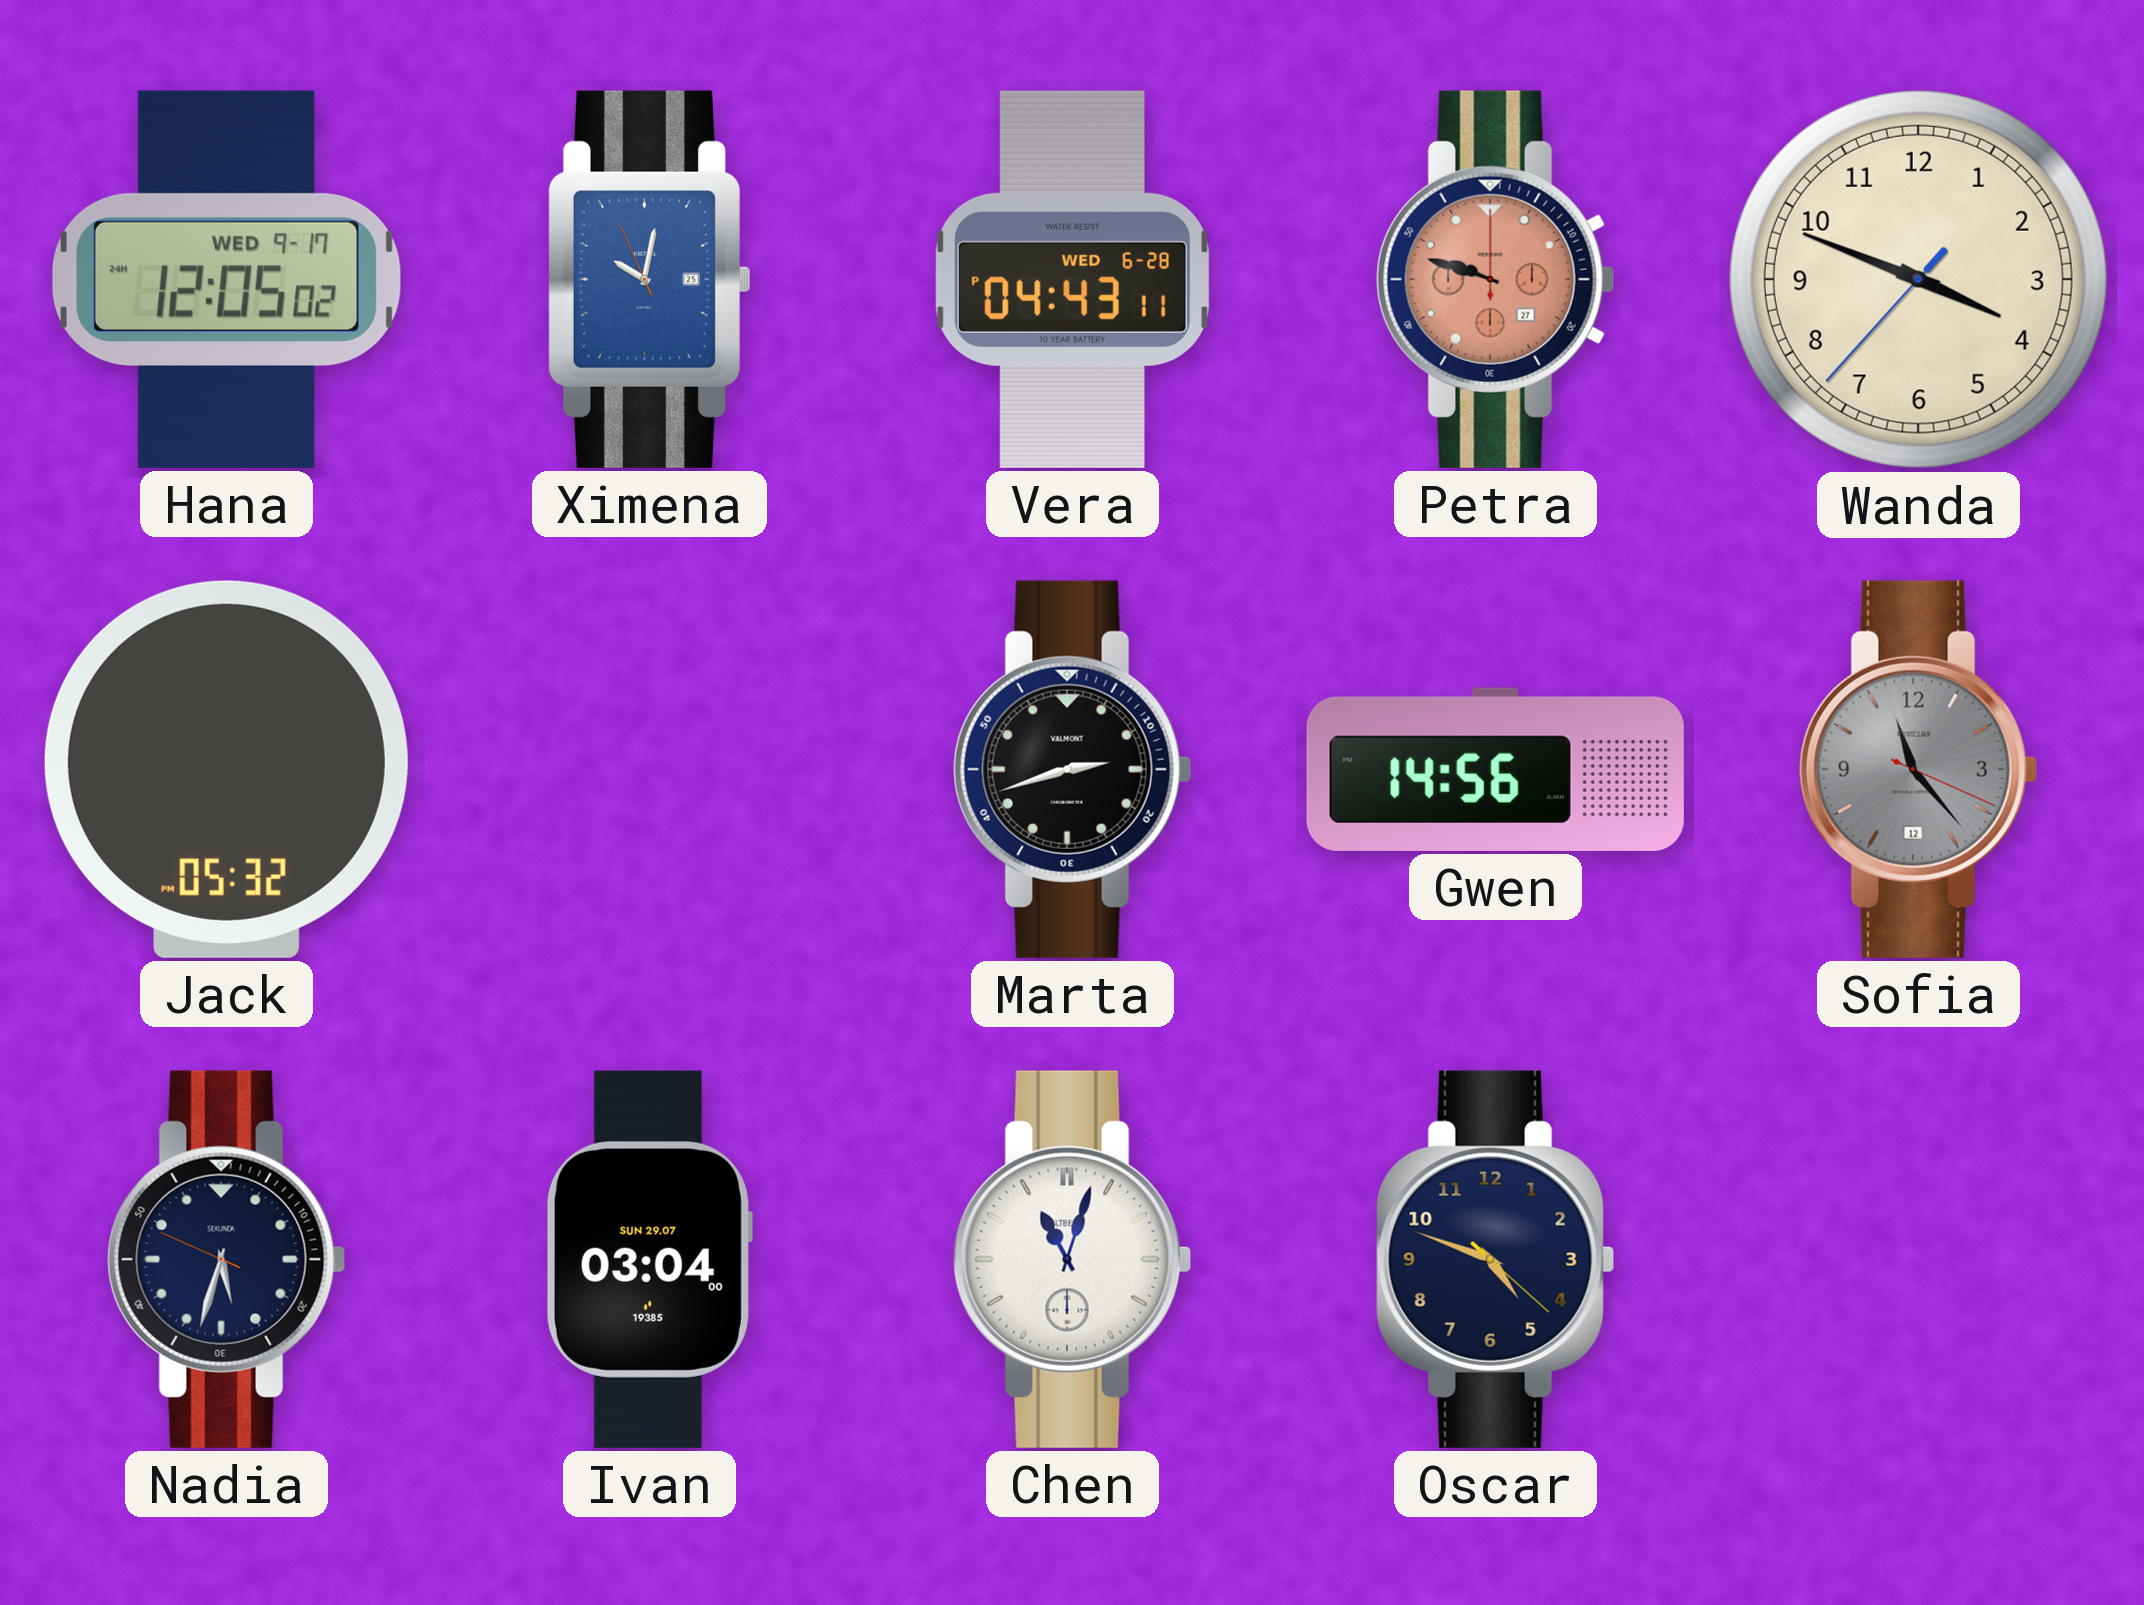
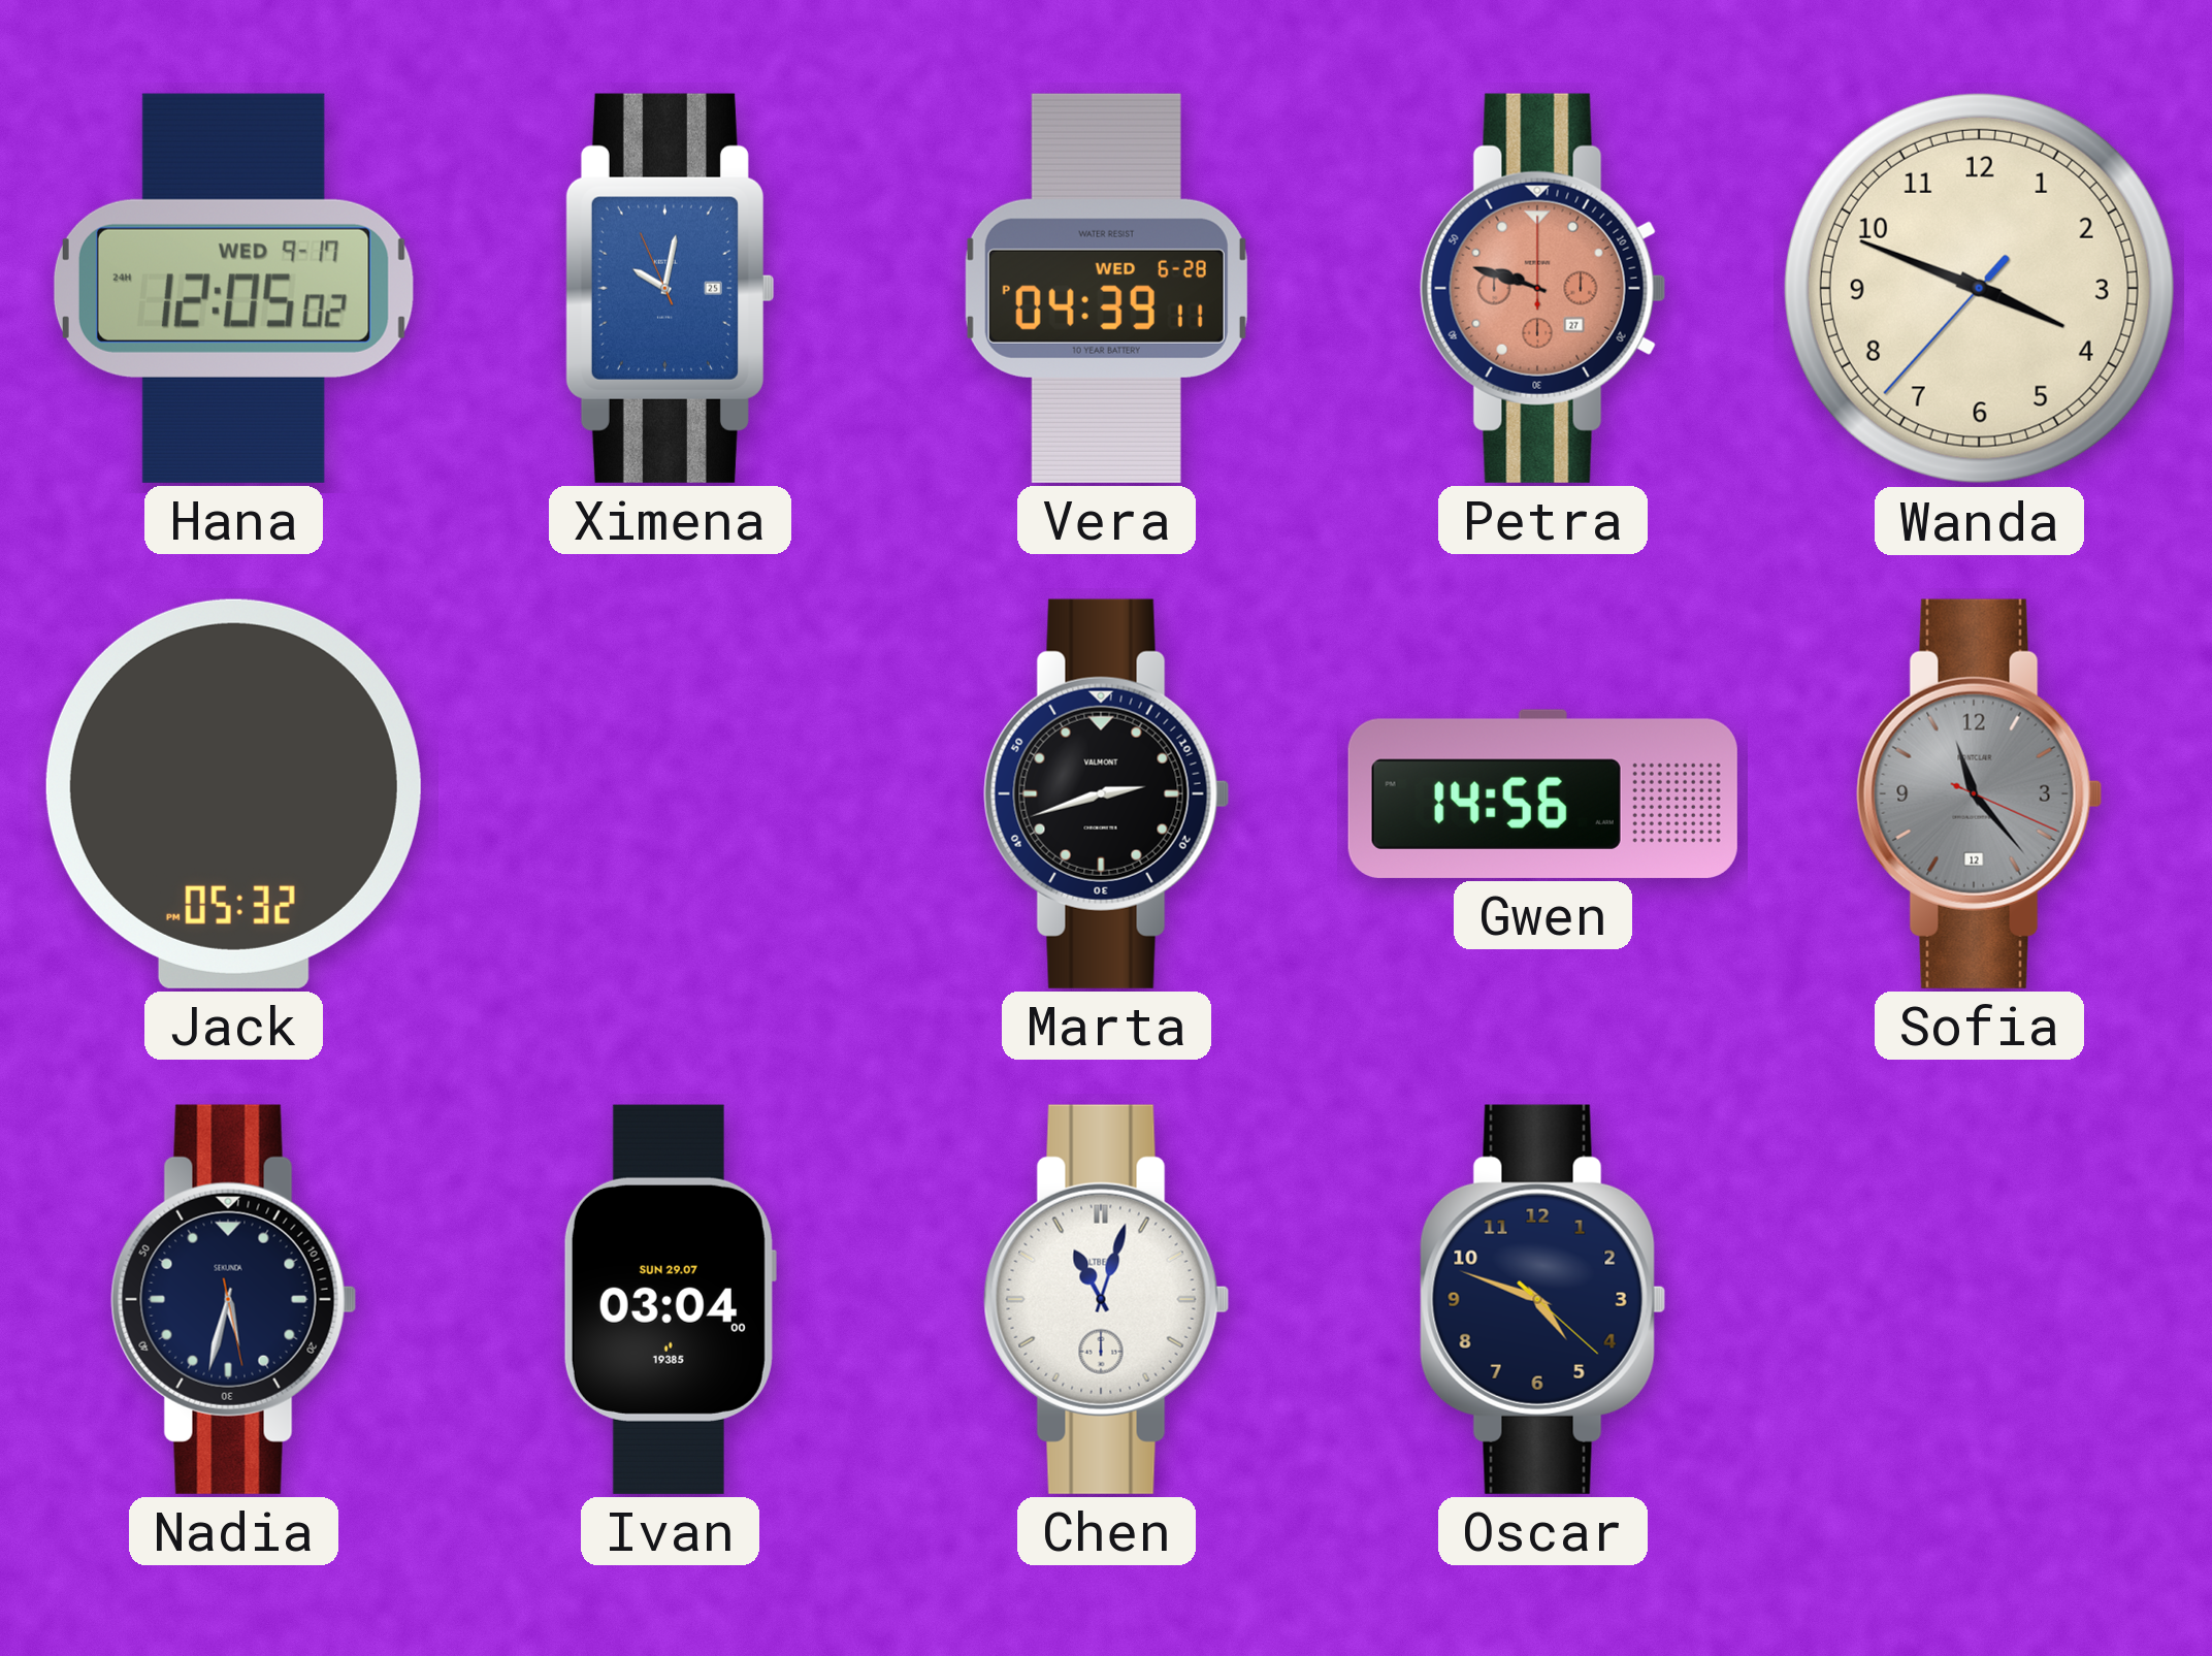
Vera: 04:43 -> 04:39 (1106, 288)
Nadia: 5:32:49 -> 5:32:28 (234, 1299)
